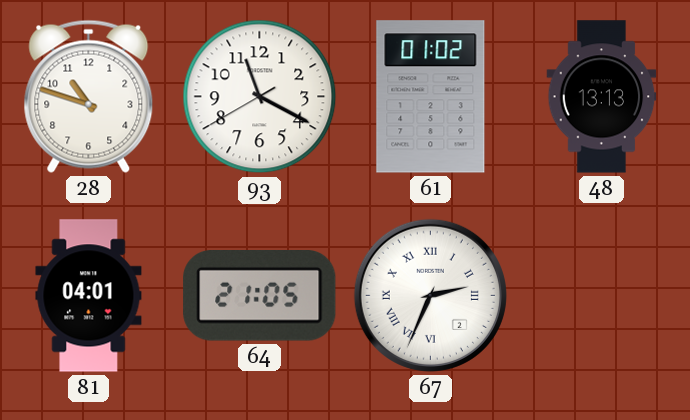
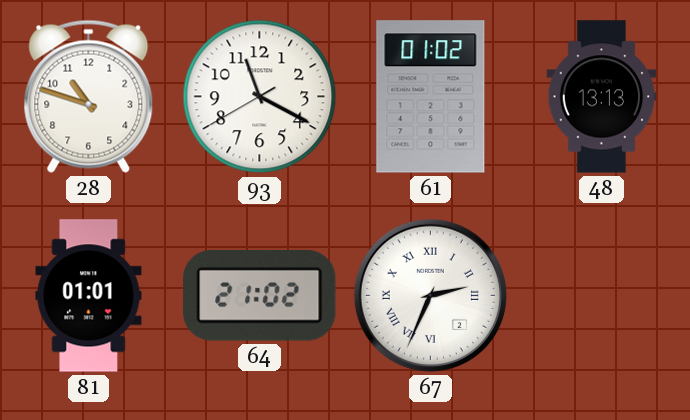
81: 04:01 -> 01:01 (89, 296)
64: 21:05 -> 21:02 (260, 296)
